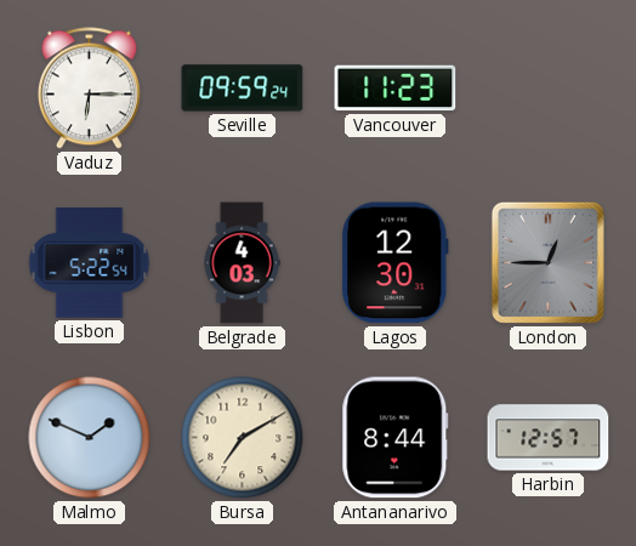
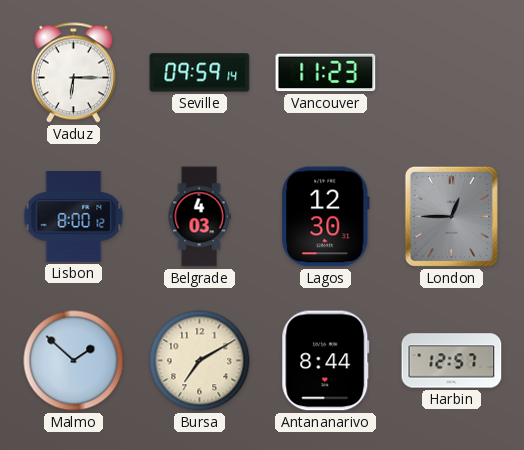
Seville: 09:59:24 -> 09:59:14 (200, 73)
Lisbon: 5:22 -> 8:00 (74, 217)
Malmo: 1:49 -> 1:52 (74, 361)
